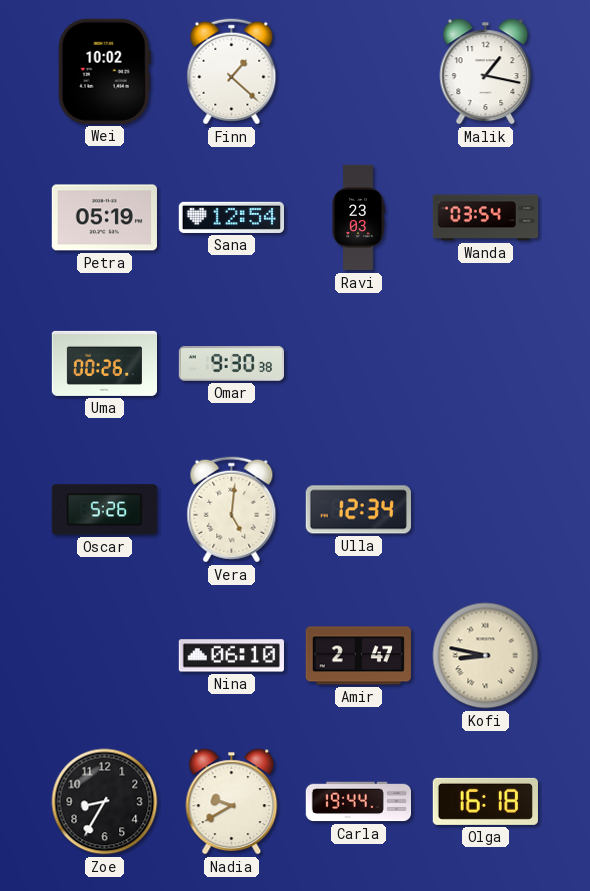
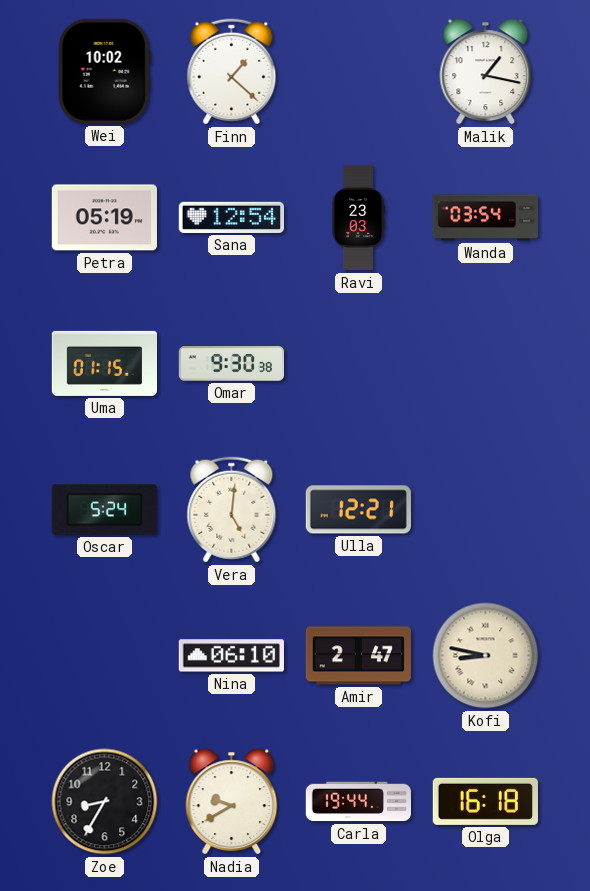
Uma: 00:26 -> 01:15 (104, 363)
Oscar: 5:26 -> 5:24 (104, 510)
Ulla: 12:34 -> 12:21 (358, 510)
